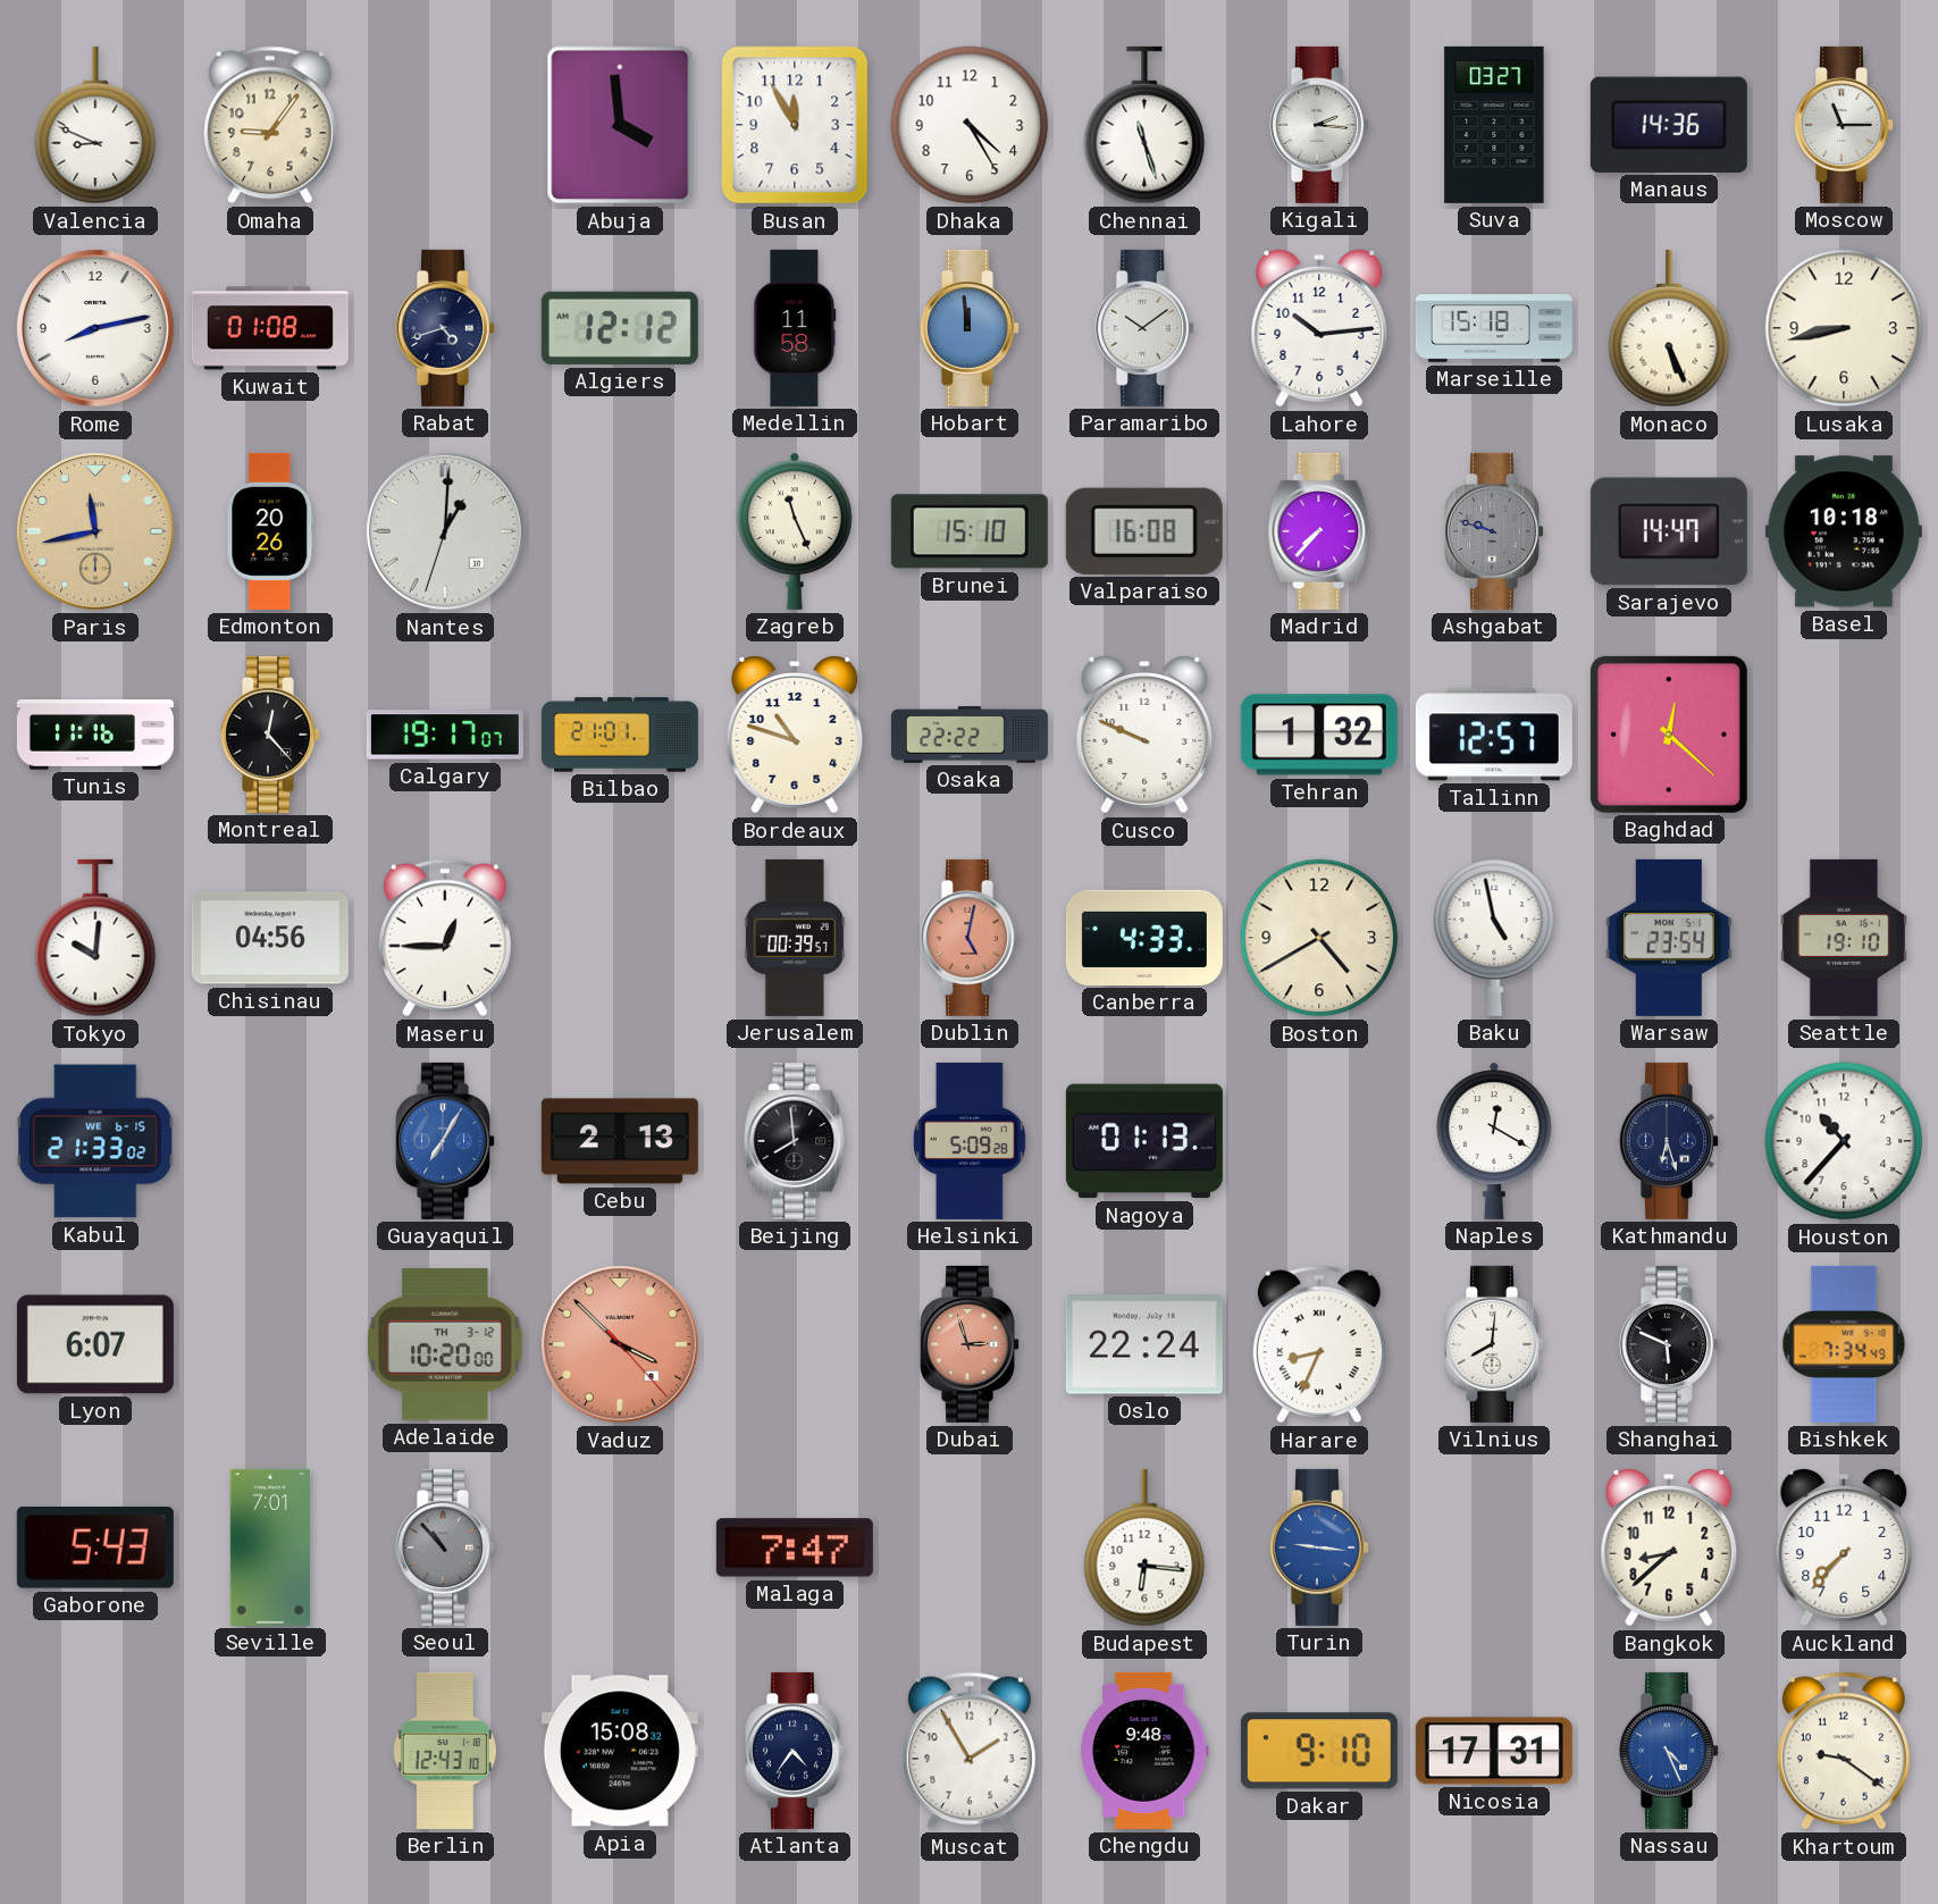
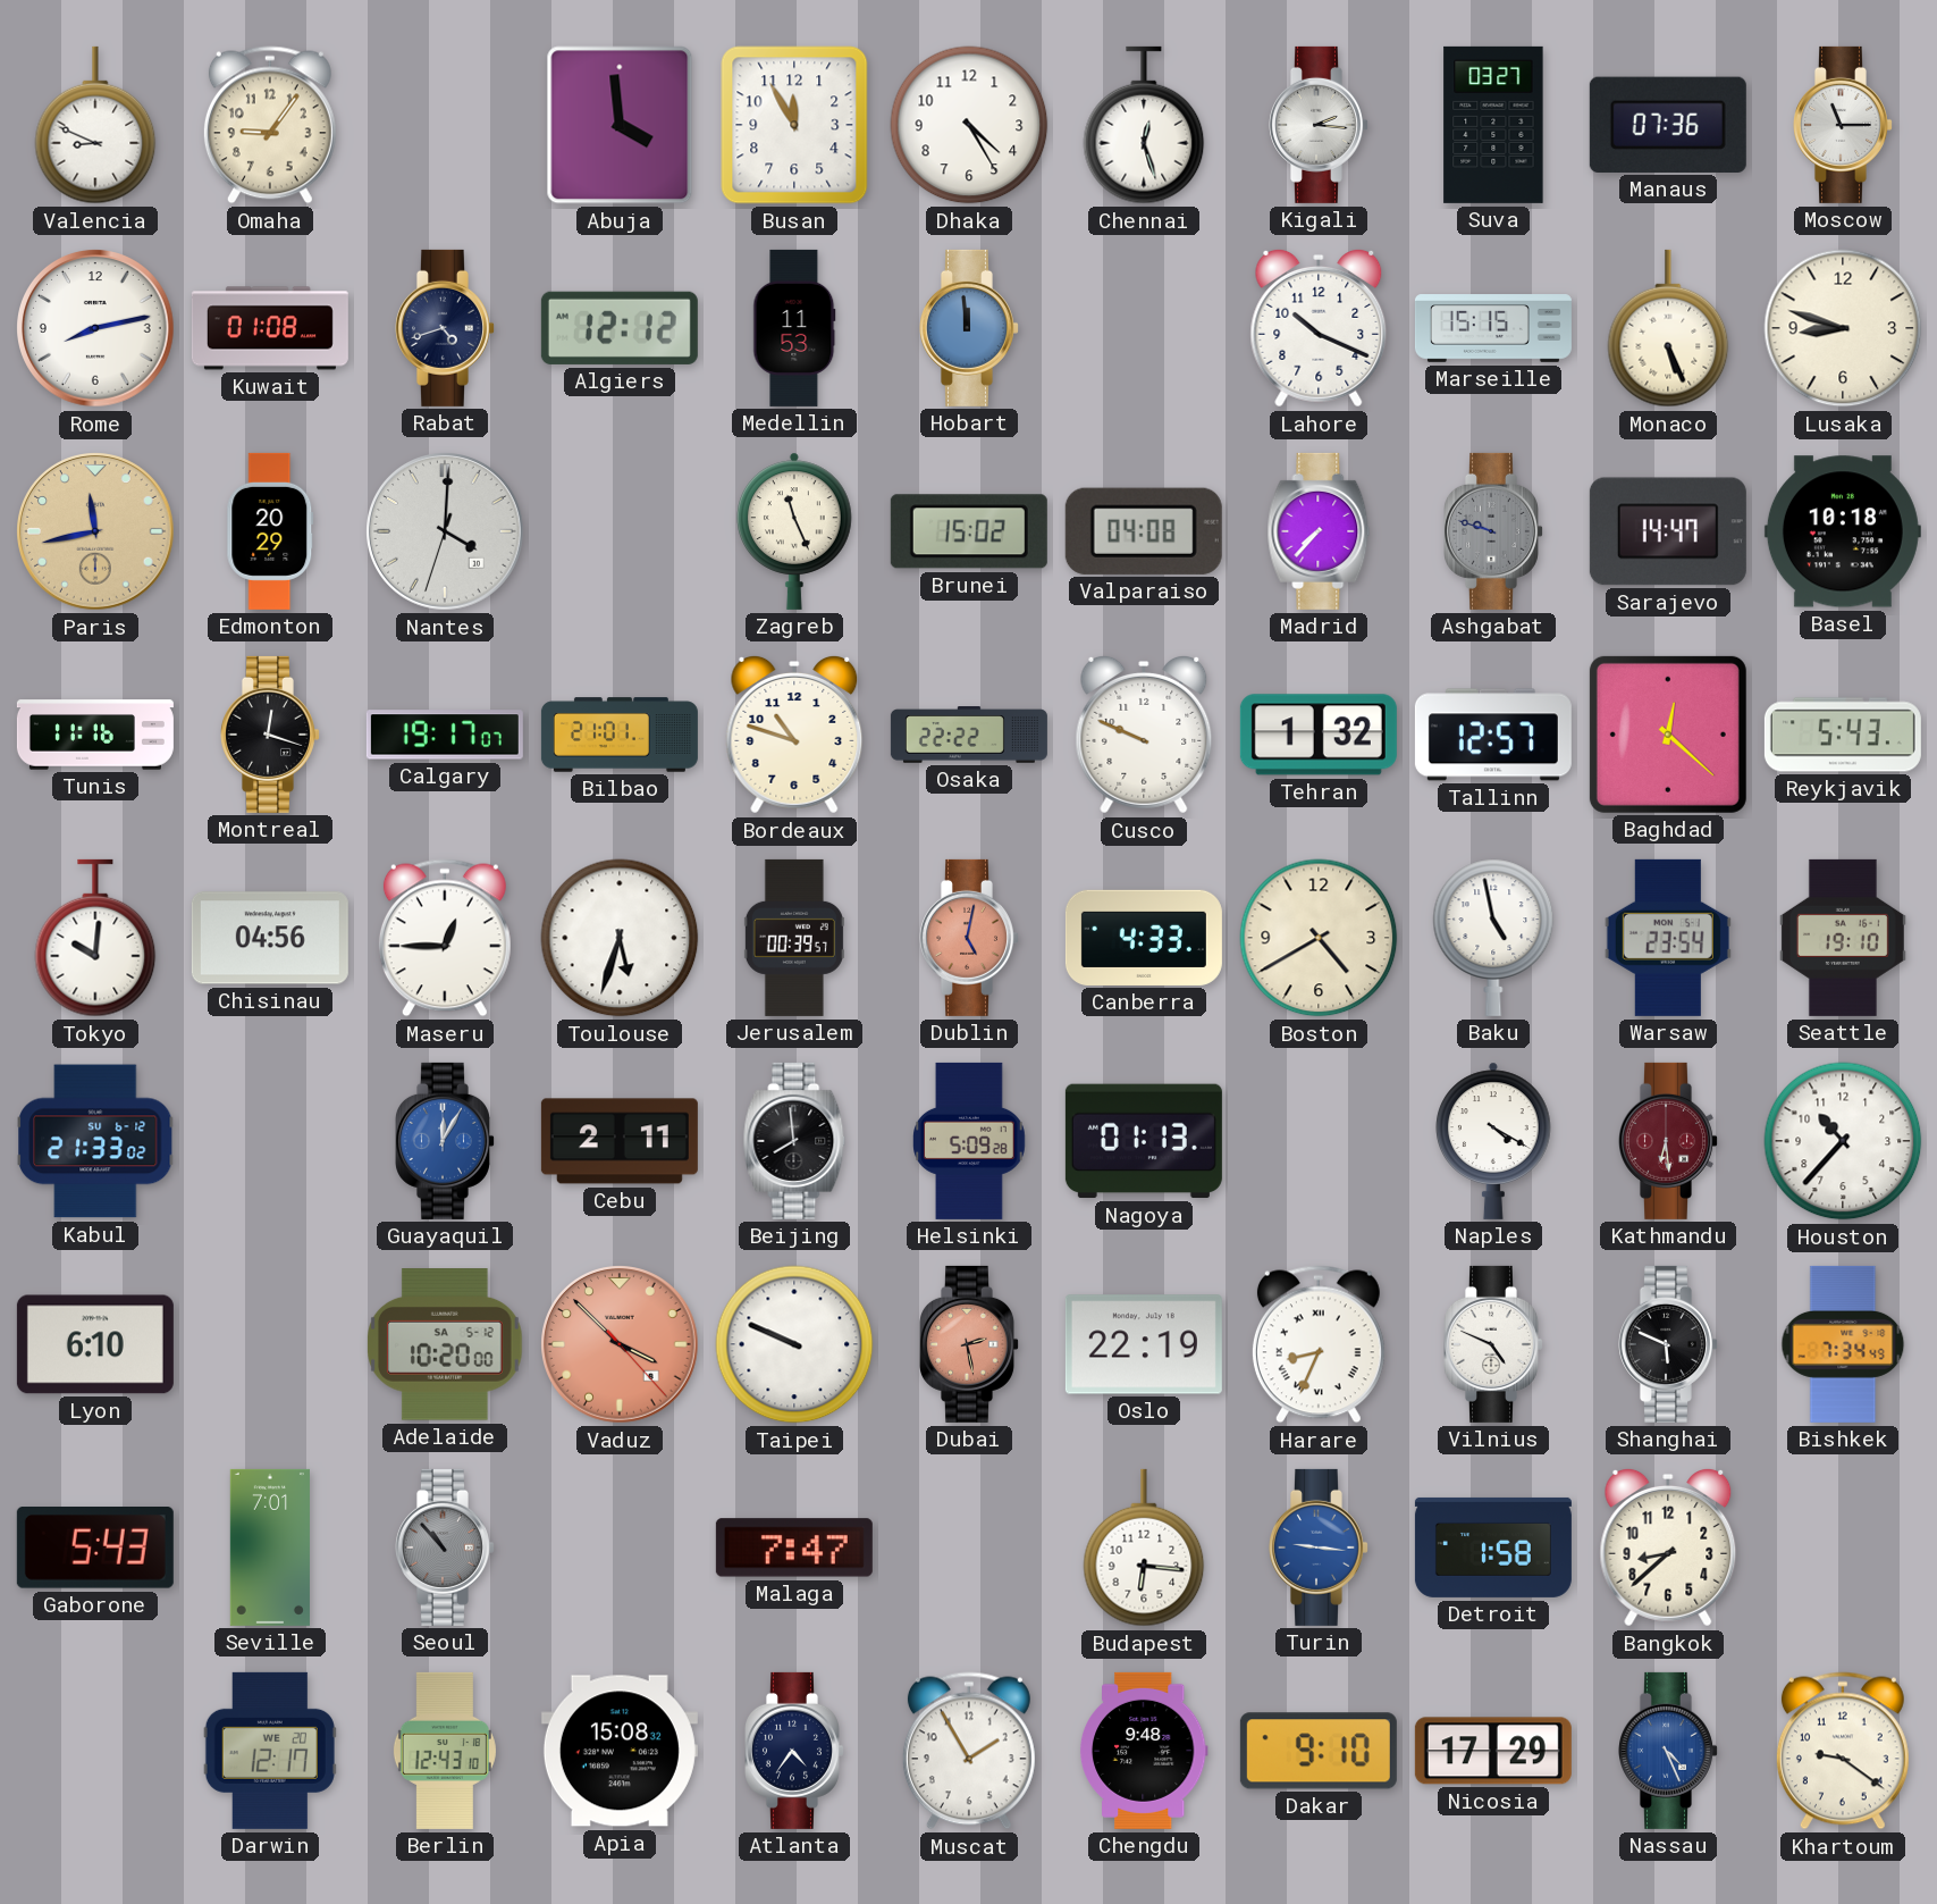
Chennai: 11:27 -> 12:27 (1144, 125)
Manaus: 14:36 -> 07:36 (1668, 125)
Medellin: 11:58 -> 11:53 (794, 328)
Paramaribo: 10:09 -> none (1146, 328)
Lahore: 10:14 -> 10:19 (1319, 328)
Marseille: 15:18 -> 15:15 (1493, 328)
Lusaka: 8:43 -> 8:48 (1843, 328)
Edmonton: 20:26 -> 20:29 (270, 531)
Nantes: 1:00 -> 4:00 (446, 532)
Brunei: 15:10 -> 15:02 (969, 531)
Valparaiso: 16:08 -> 04:08 (1144, 531)
Montreal: 12:23 -> 12:18 (271, 735)
Reykjavik: none -> 5:43 (1843, 735)
Toulouse: none -> 5:33 (620, 938)
Kabul date: WE 6-15 -> SU 6-12 (95, 1141)
Guayaquil: 7:05 -> 12:05 (446, 1141)
Cebu: 2:13 -> 2:11 (620, 1141)
Naples: 12:20 -> 4:20 (1494, 1141)
Kathmandu: 6:27 -> 6:29 (1669, 1141)
Kathmandu dial: navy -> burgundy (1669, 1141)
Lyon: 6:07 -> 6:10 (95, 1344)
Adelaide date: TH 3-12 -> SA 5-12 (446, 1344)
Taipei: none -> 9:49 (794, 1344)
Dubai: 2:57 -> 2:28 (970, 1344)
Oslo: 22:24 -> 22:19 (1144, 1344)
Vilnius: 8:01 -> 4:49 (1494, 1344)
Detroit: none -> 1:58 (1493, 1547)
Auckland: 7:37 -> none (1844, 1547)
Darwin: none -> 12:17 (270, 1751)
Nicosia: 17:31 -> 17:29 (1493, 1751)
